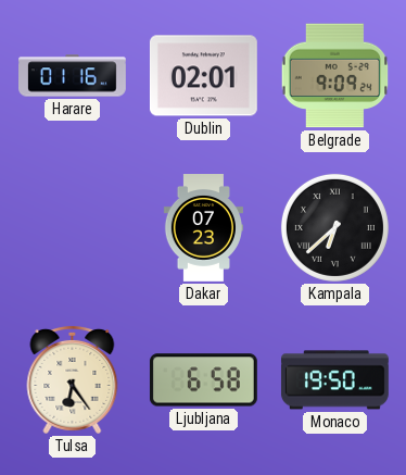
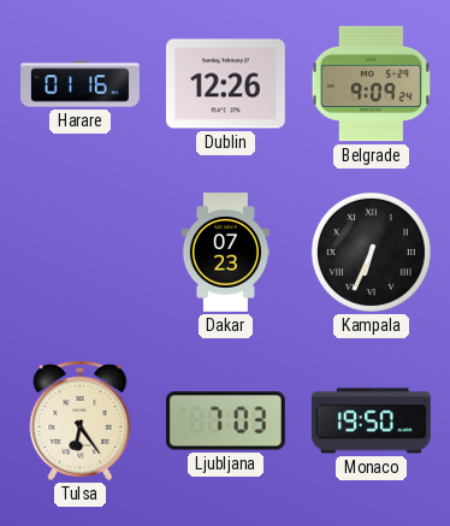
Dublin: 02:01 -> 12:26 (225, 84)
Kampala: 6:38 -> 6:34 (371, 252)
Ljubljana: 6:58 -> 7:03 (225, 421)
